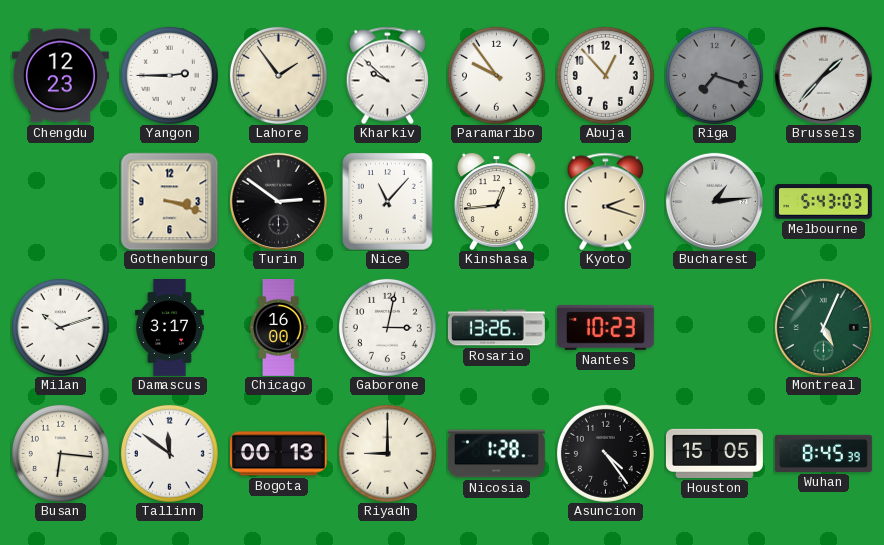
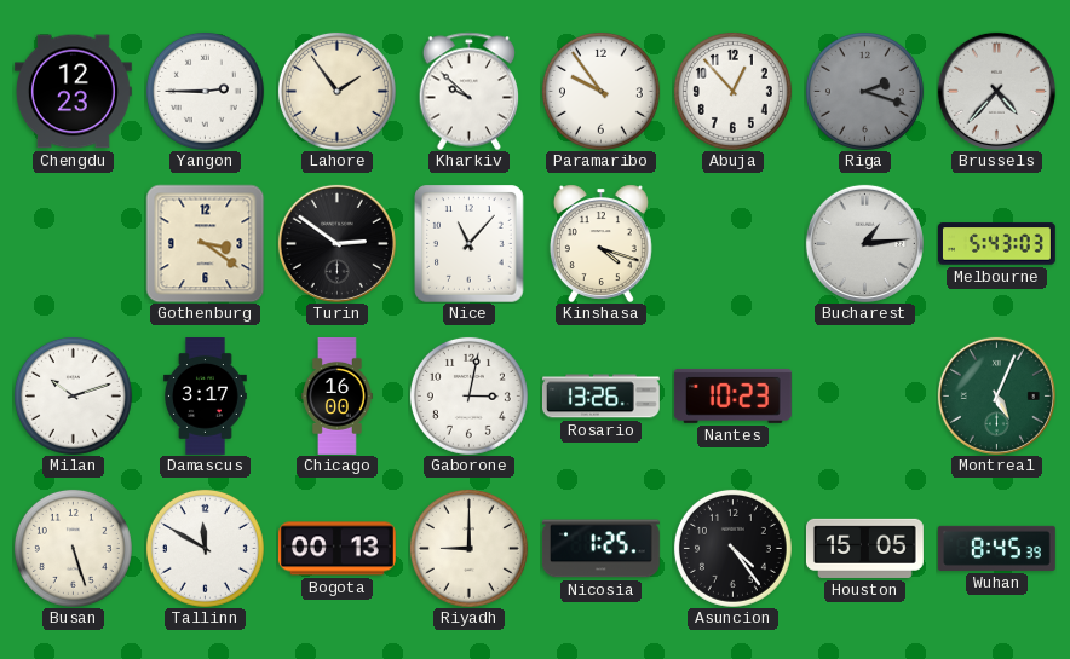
Riga: 7:18 -> 2:18 (864, 91)
Brussels: 1:37 -> 4:37 (996, 91)
Gothenburg: 3:18 -> 3:21 (205, 243)
Kinshasa: 12:44 -> 4:18 (600, 243)
Kyoto: 2:18 -> none (605, 201)
Busan: 6:16 -> 5:27 (73, 548)
Tallinn: 11:51 -> 11:50 (205, 548)
Nicosia: 1:28 -> 1:25 (600, 549)
